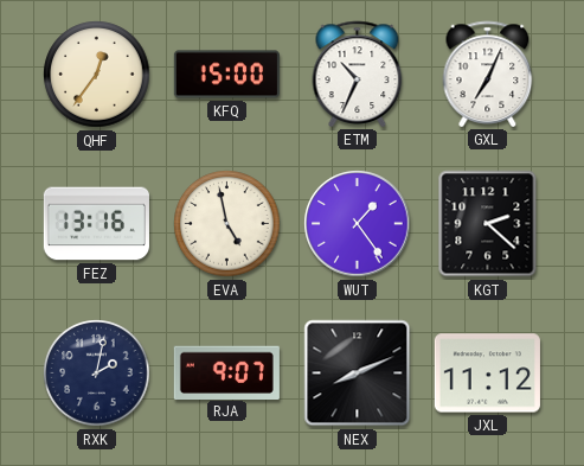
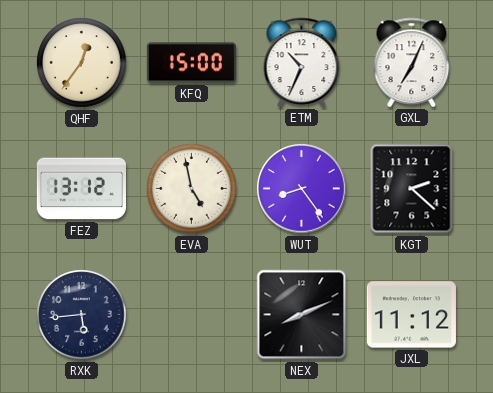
FEZ: 13:16 -> 13:12 (81, 189)
WUT: 1:24 -> 8:24 (302, 189)
RXK: 2:02 -> 5:44 (82, 315)
RJA: 9:07 -> none (226, 372)
